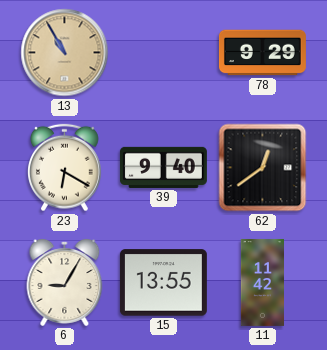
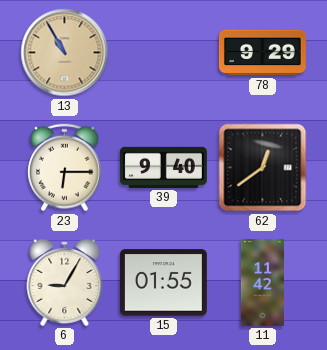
23: 6:20 -> 6:15 (65, 168)
15: 13:55 -> 01:55 (163, 283)
